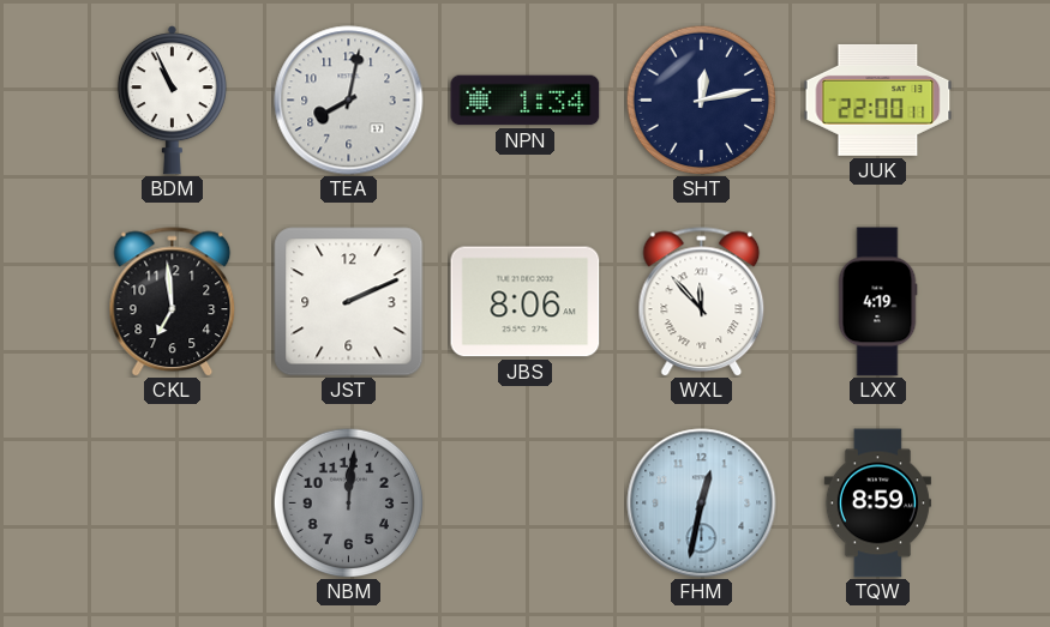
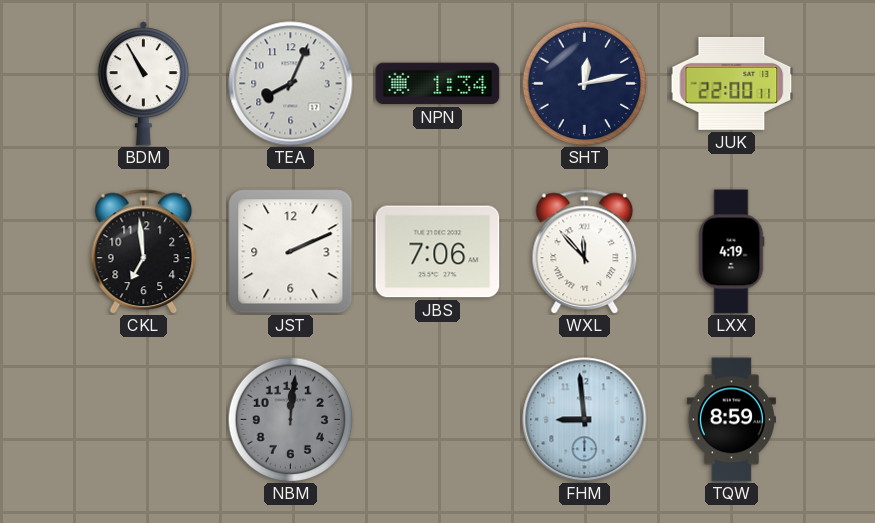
BDM: 10:56 -> 10:55 (143, 84)
TEA: 8:02 -> 8:04 (291, 84)
JBS: 8:06 -> 7:06 (438, 252)
FHM: 12:32 -> 8:59 (585, 420)
